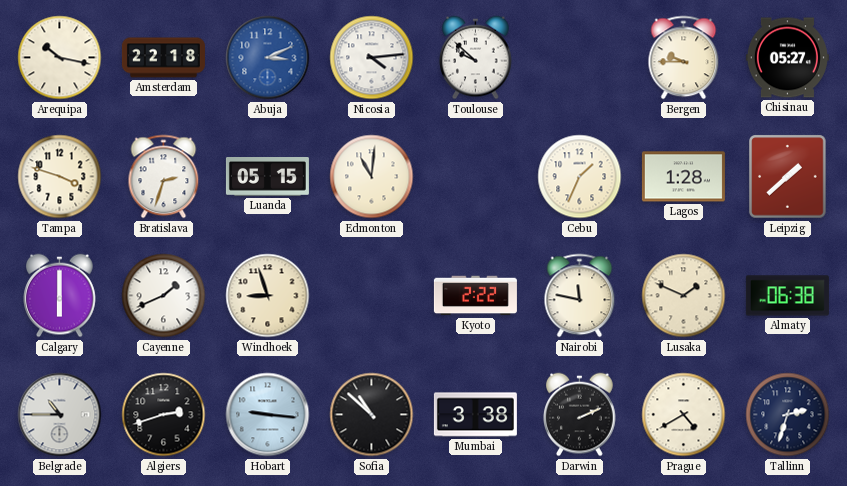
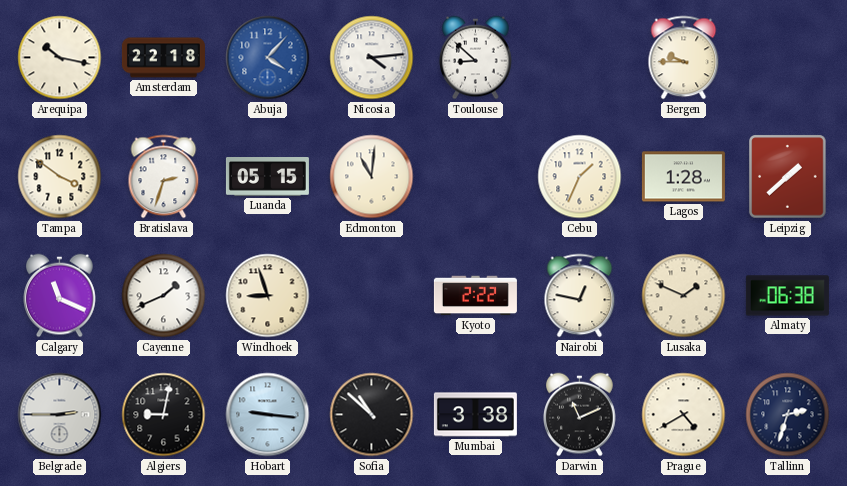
Abuja: 3:11 -> 4:07 (268, 58)
Toulouse: 9:52 -> 8:52 (476, 58)
Chisinau: 05:27 -> none (787, 58)
Tampa: 3:48 -> 3:51 (60, 177)
Calgary: 6:00 -> 11:19 (60, 296)
Nairobi: 11:47 -> 12:47 (580, 296)
Belgrade: 10:45 -> 2:45 (60, 415)
Algiers: 2:42 -> 9:02 (164, 415)
Darwin: 2:11 -> 11:11 (580, 415)
